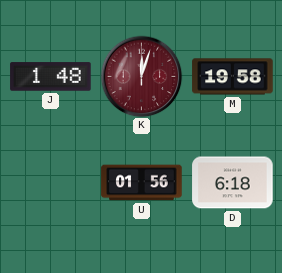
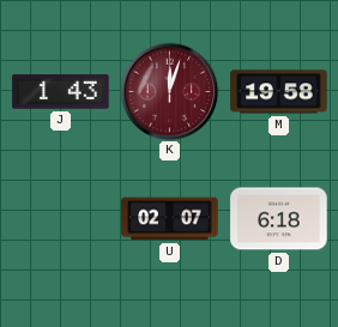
J: 1:48 -> 1:43 (61, 92)
U: 01:56 -> 02:07 (170, 219)
